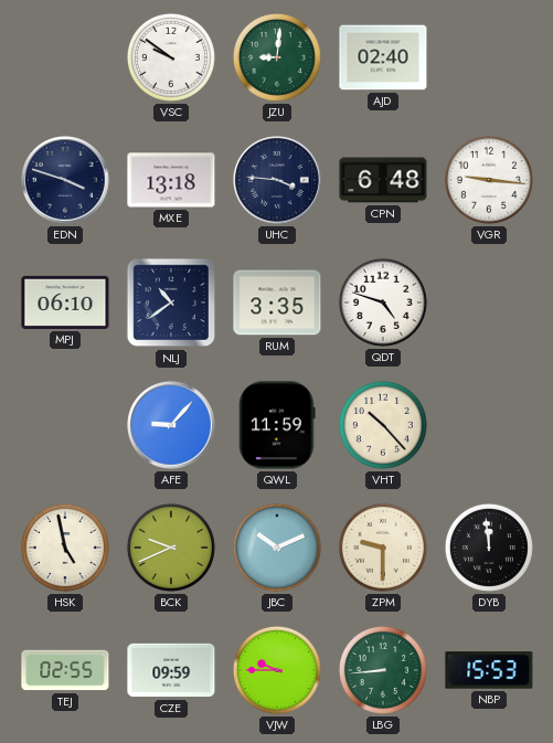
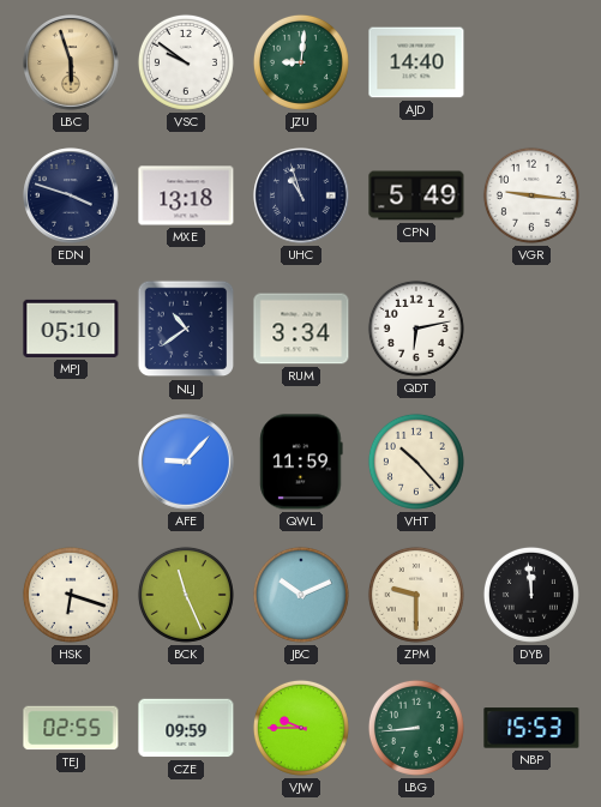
LBC: none -> 5:57 (71, 62)
AJD: 02:40 -> 14:40 (416, 62)
UHC: 3:46 -> 10:57 (301, 195)
CPN: 6:48 -> 5:49 (416, 195)
MPJ: 06:10 -> 05:10 (71, 329)
RUM: 3:35 -> 3:34 (301, 329)
QDT: 4:48 -> 6:13 (416, 329)
HSK: 4:58 -> 6:18 (71, 595)
BCK: 9:41 -> 11:26 (186, 595)
